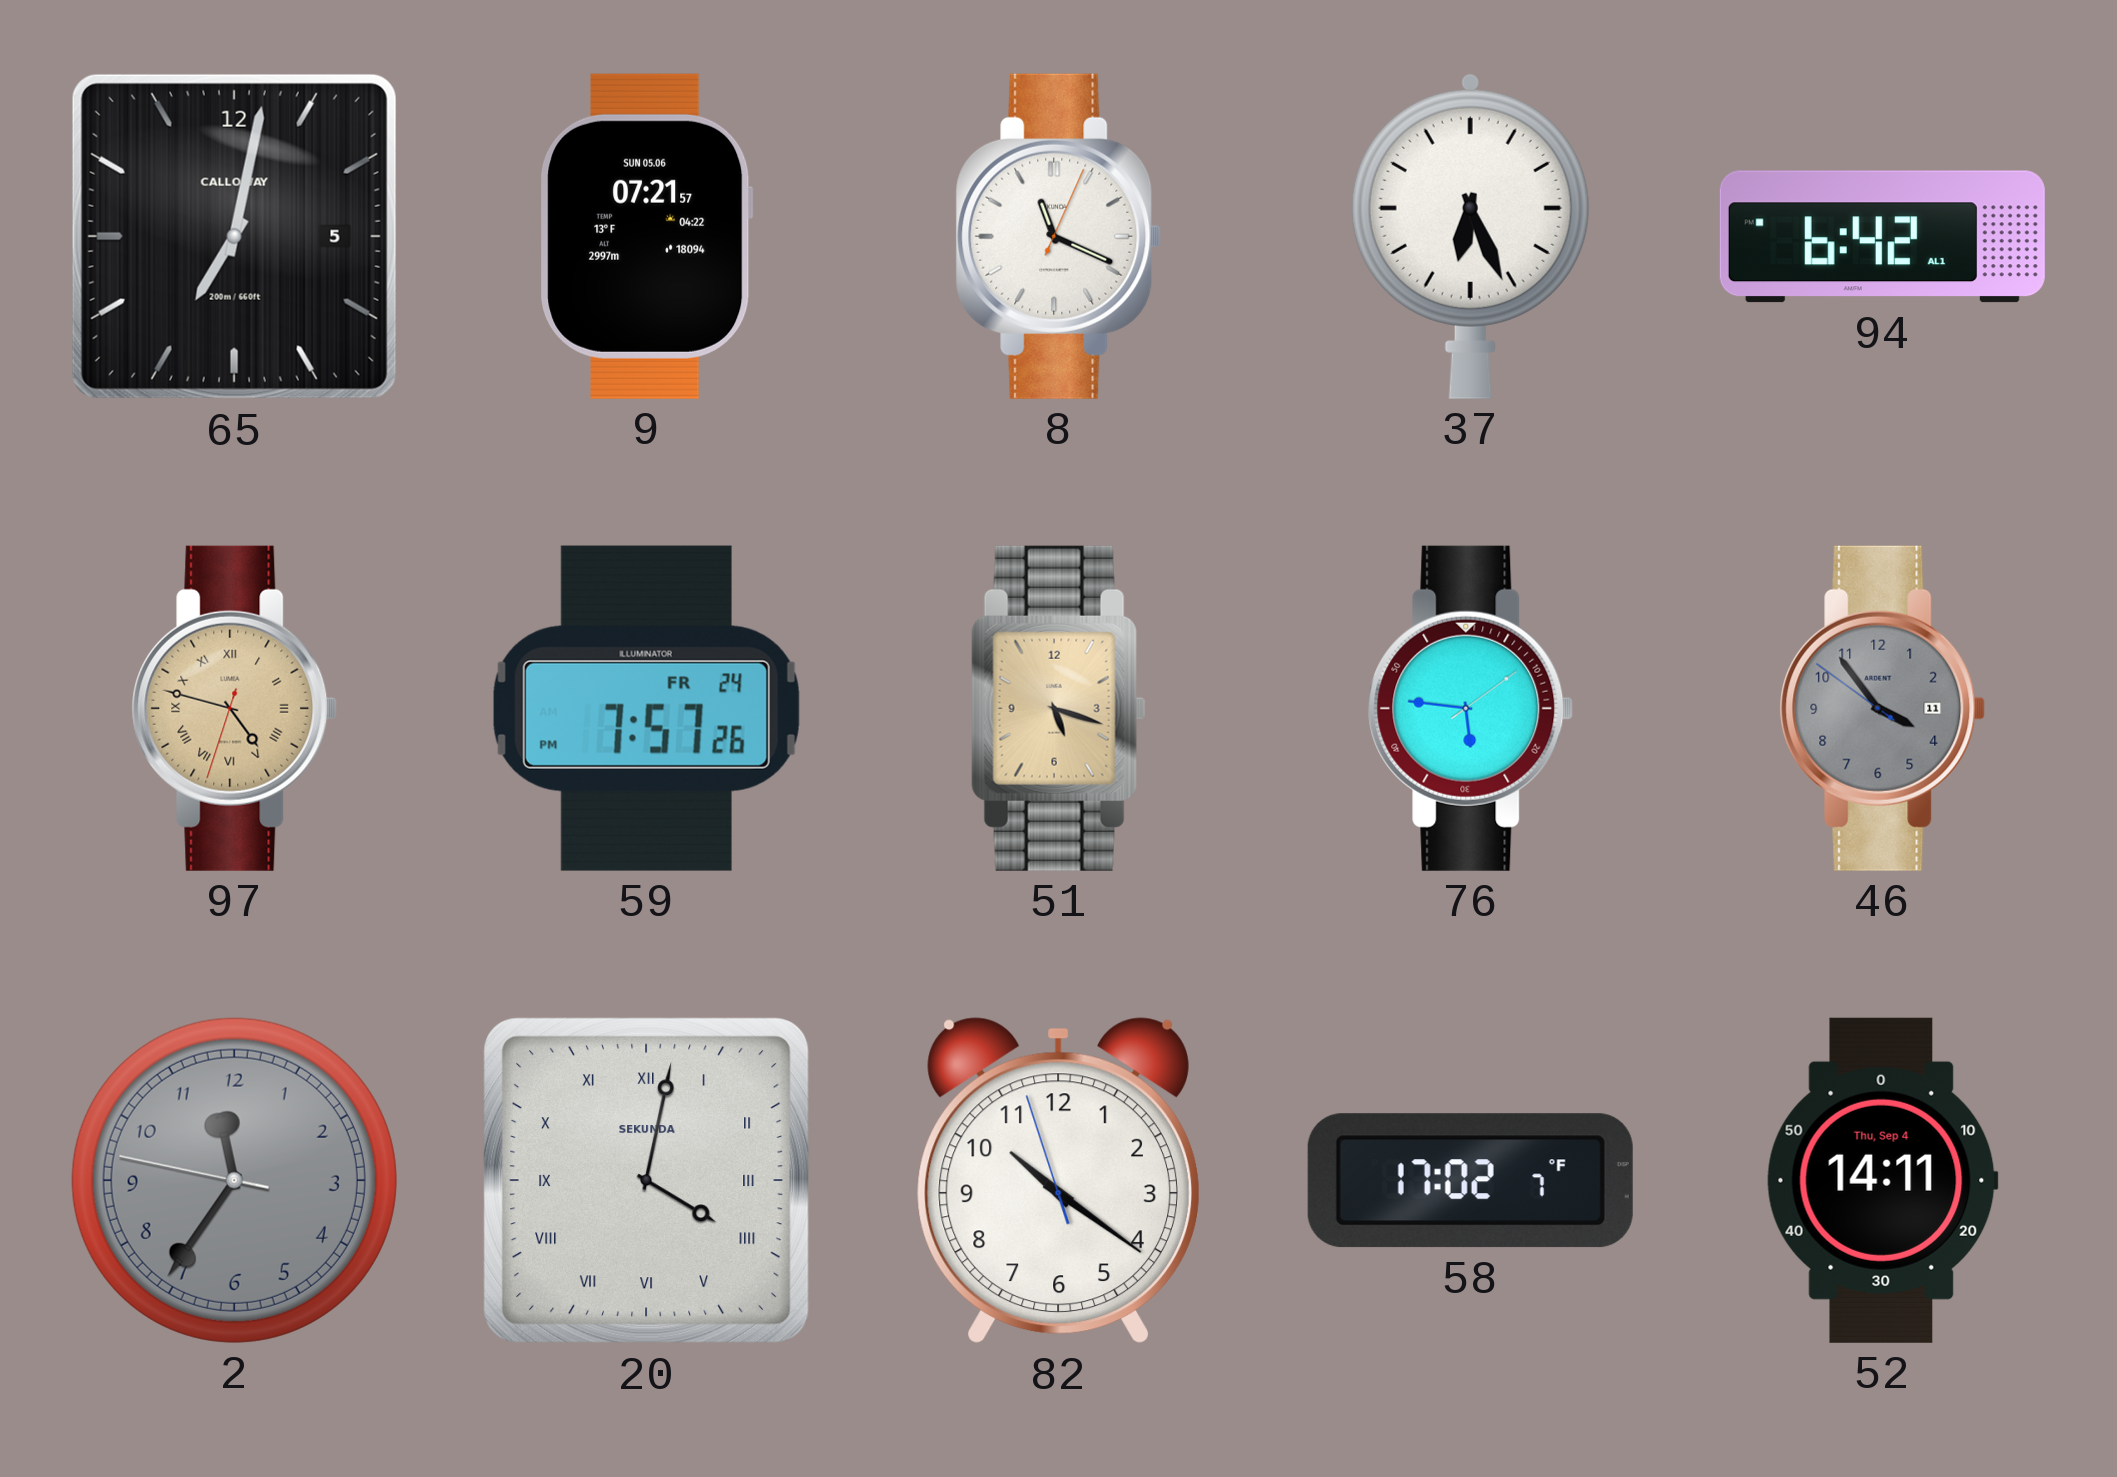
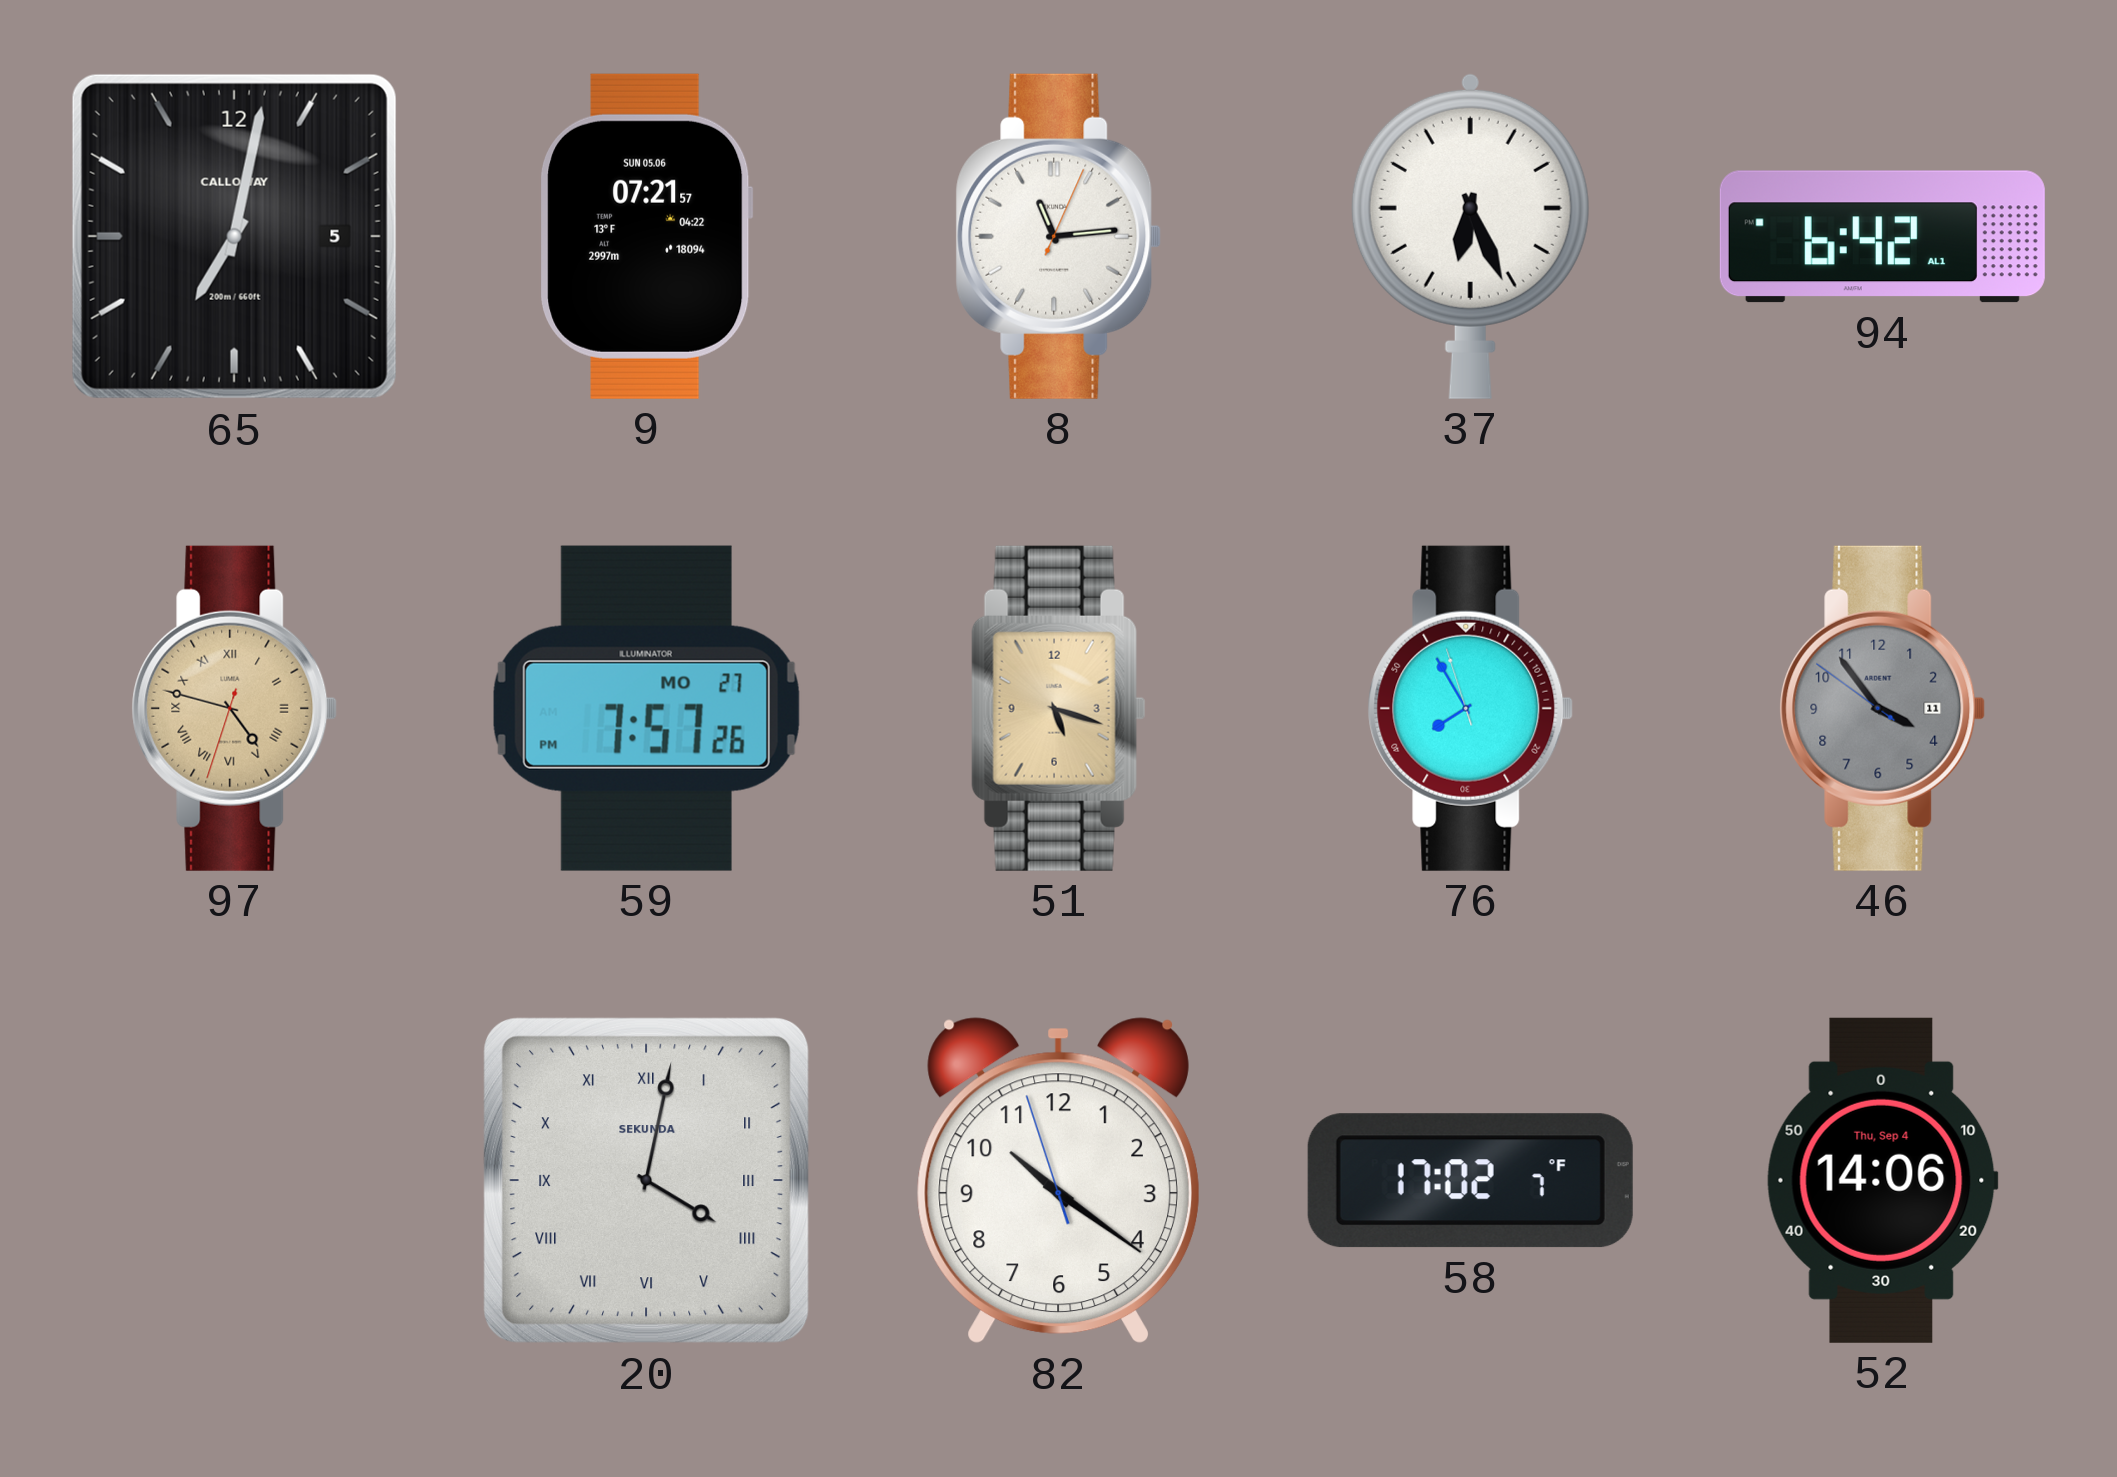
8: 11:19 -> 11:14 (1059, 236)
59 date: FR 24 -> MO 27 (646, 708)
76: 5:46 -> 7:54 (1471, 708)
2: 11:35 -> none (234, 1180)
52: 14:11 -> 14:06 (1882, 1180)
